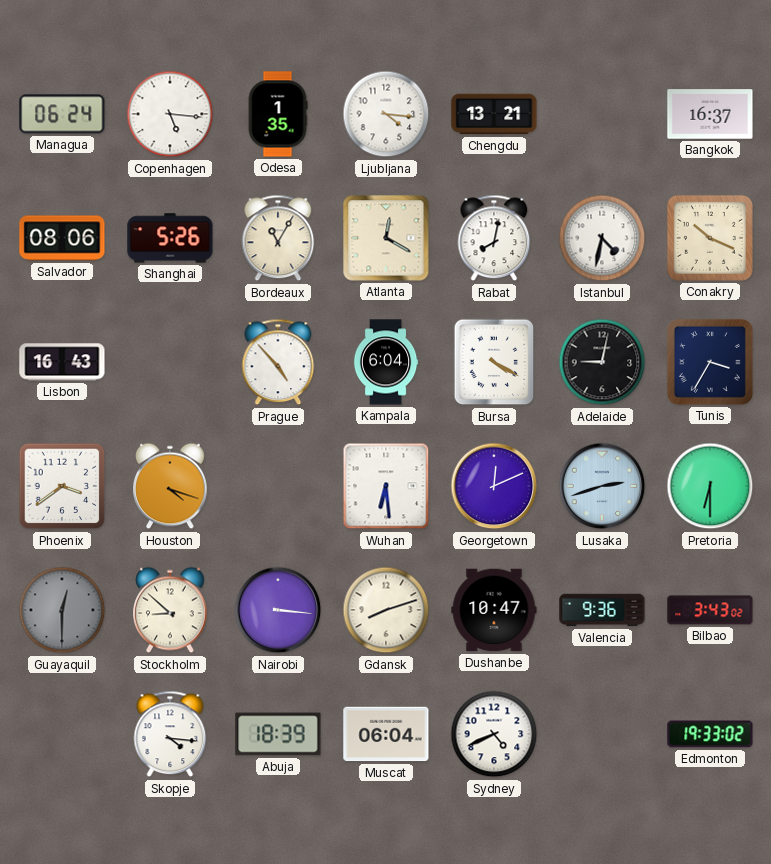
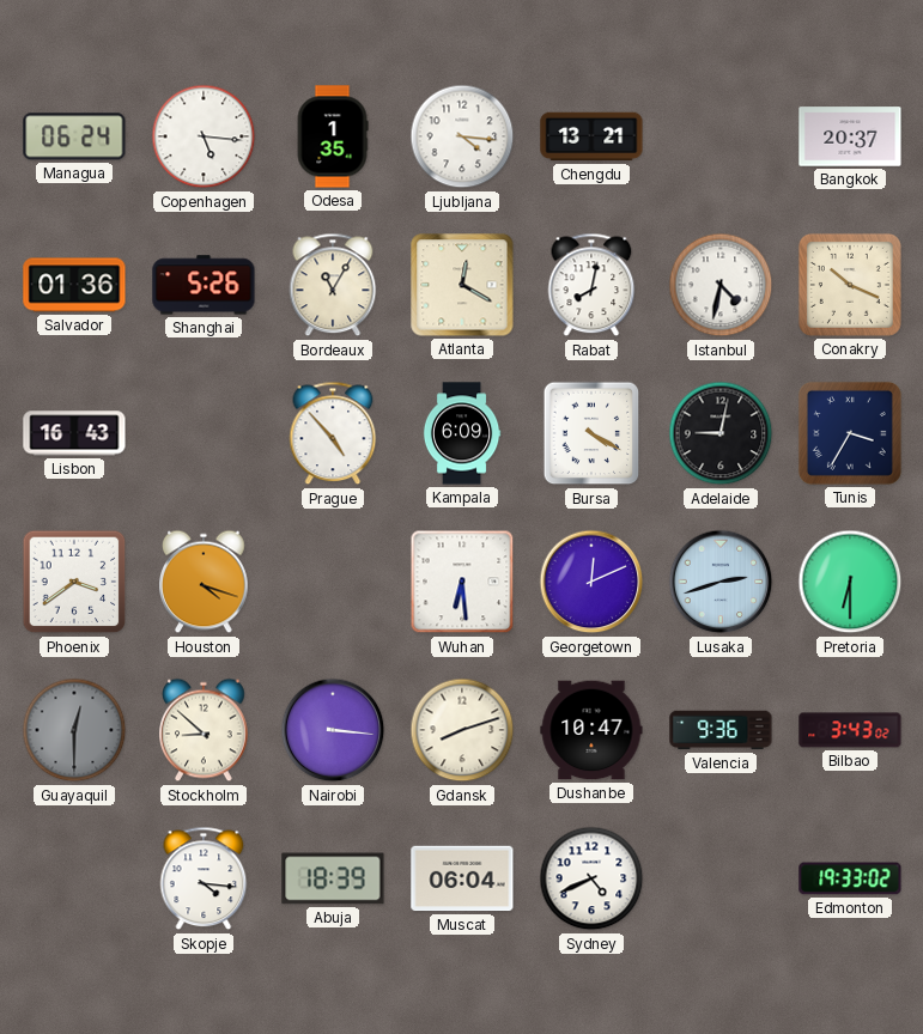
Bangkok: 16:37 -> 20:37 (850, 136)
Salvador: 08:06 -> 01:36 (74, 285)
Kampala: 6:04 -> 6:09 (462, 433)
